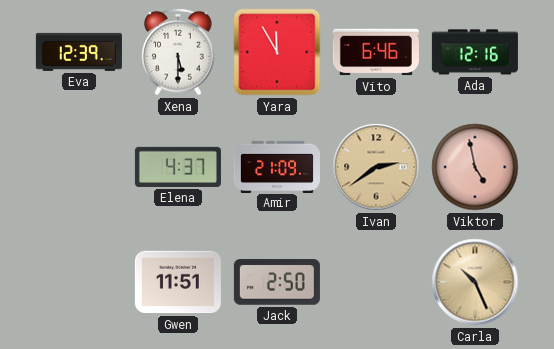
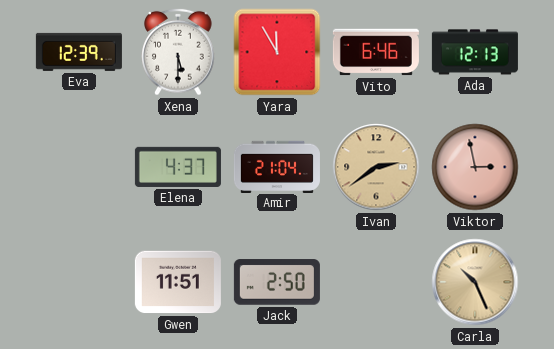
Ada: 12:16 -> 12:13 (475, 52)
Amir: 21:09 -> 21:04 (277, 166)
Viktor: 4:58 -> 2:58 (475, 167)
